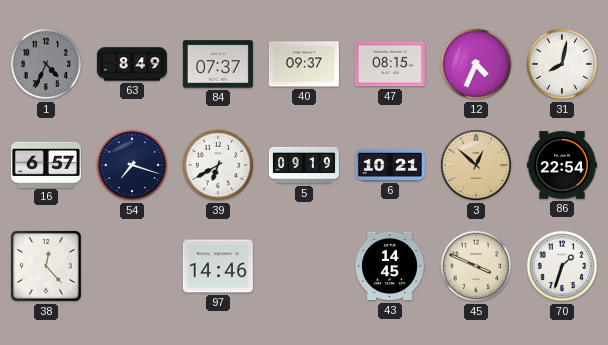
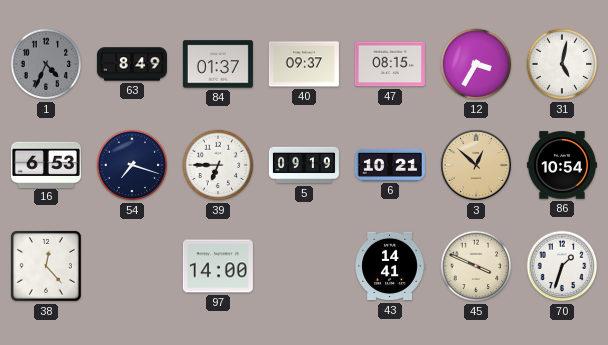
84: 07:37 -> 01:37 (218, 64)
12: 4:34 -> 3:35 (476, 64)
31: 8:02 -> 5:02 (562, 64)
16: 6:57 -> 6:53 (46, 164)
39: 6:40 -> 6:45 (218, 165)
86: 22:54 -> 10:54 (562, 165)
97: 14:46 -> 14:00 (218, 266)
43: 14:45 -> 14:41 (390, 266)
